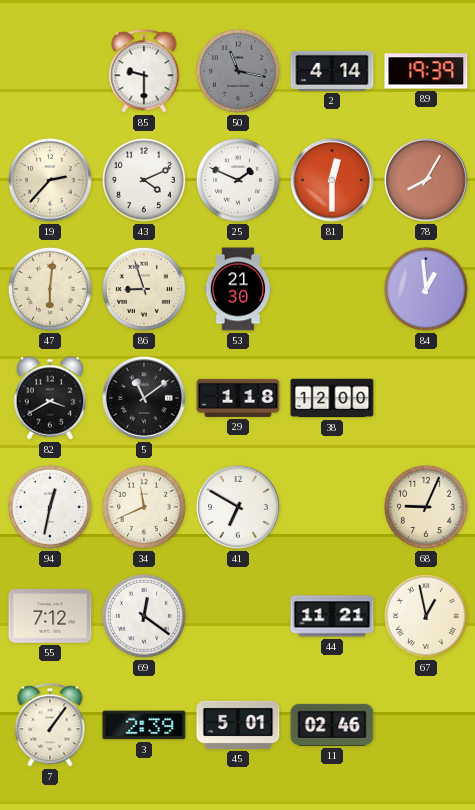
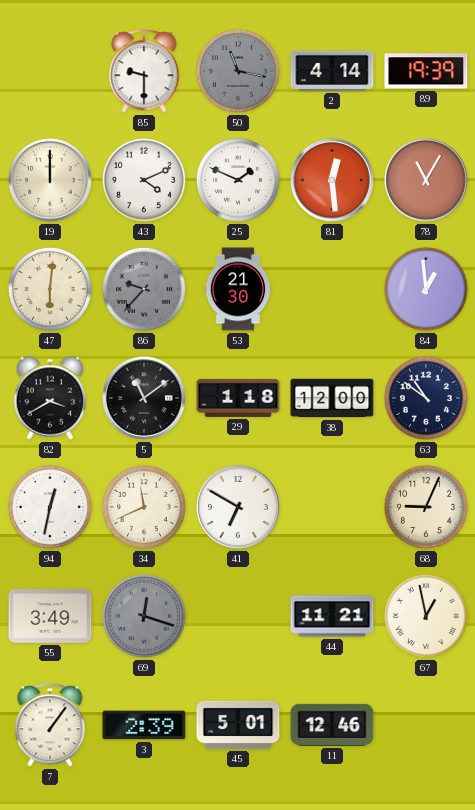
19: 2:37 -> 12:00 (51, 181)
81: 12:30 -> 12:29 (333, 181)
78: 8:05 -> 11:05 (427, 181)
86: 8:57 -> 9:37 (144, 289)
86 dial: cream -> grey (144, 289)
63: none -> 10:51 (426, 398)
55: 7:12 -> 3:49 (50, 616)
69: 12:21 -> 12:18 (144, 616)
69 dial: white -> grey (144, 616)
11: 02:46 -> 12:46 (332, 725)
